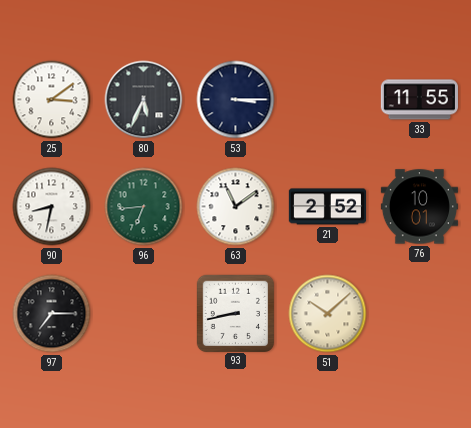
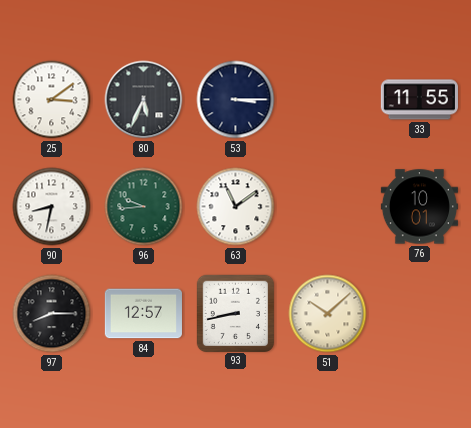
96: 6:44 -> 9:44 (144, 207)
21: 2:52 -> none (327, 207)
97: 7:15 -> 8:15 (52, 314)
84: none -> 12:57 (143, 314)
